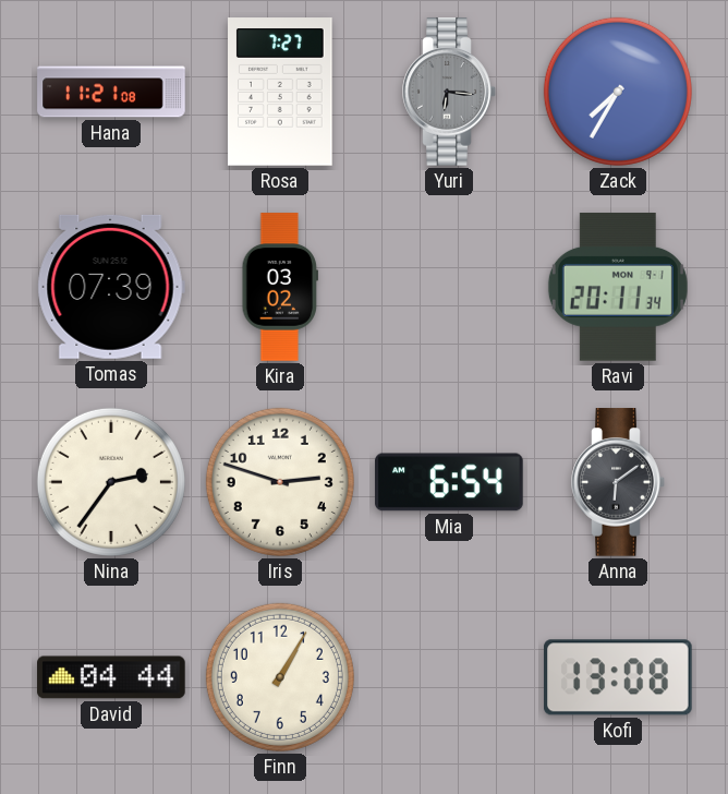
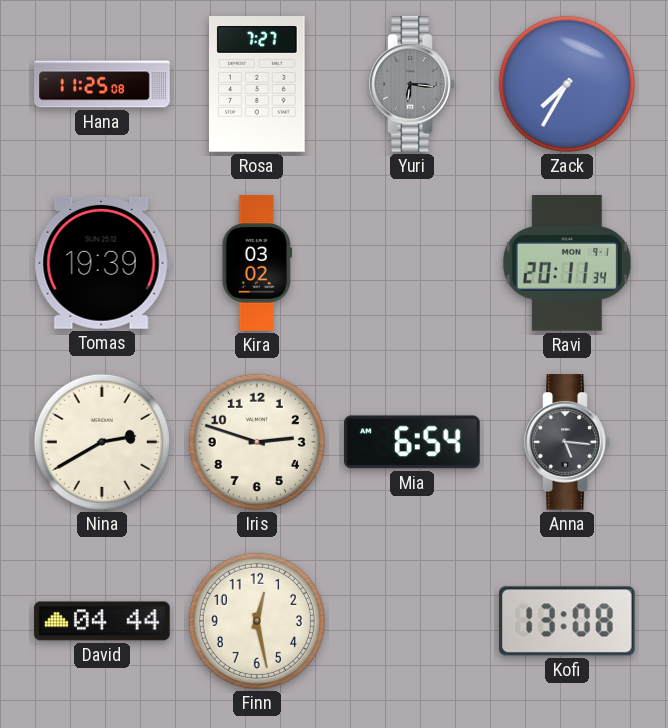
Hana: 11:21 -> 11:25 (102, 84)
Tomas: 07:39 -> 19:39 (102, 263)
Nina: 2:36 -> 2:40 (102, 442)
Anna: 6:09 -> 5:16 (567, 442)
Finn: 1:05 -> 12:28 (257, 621)
